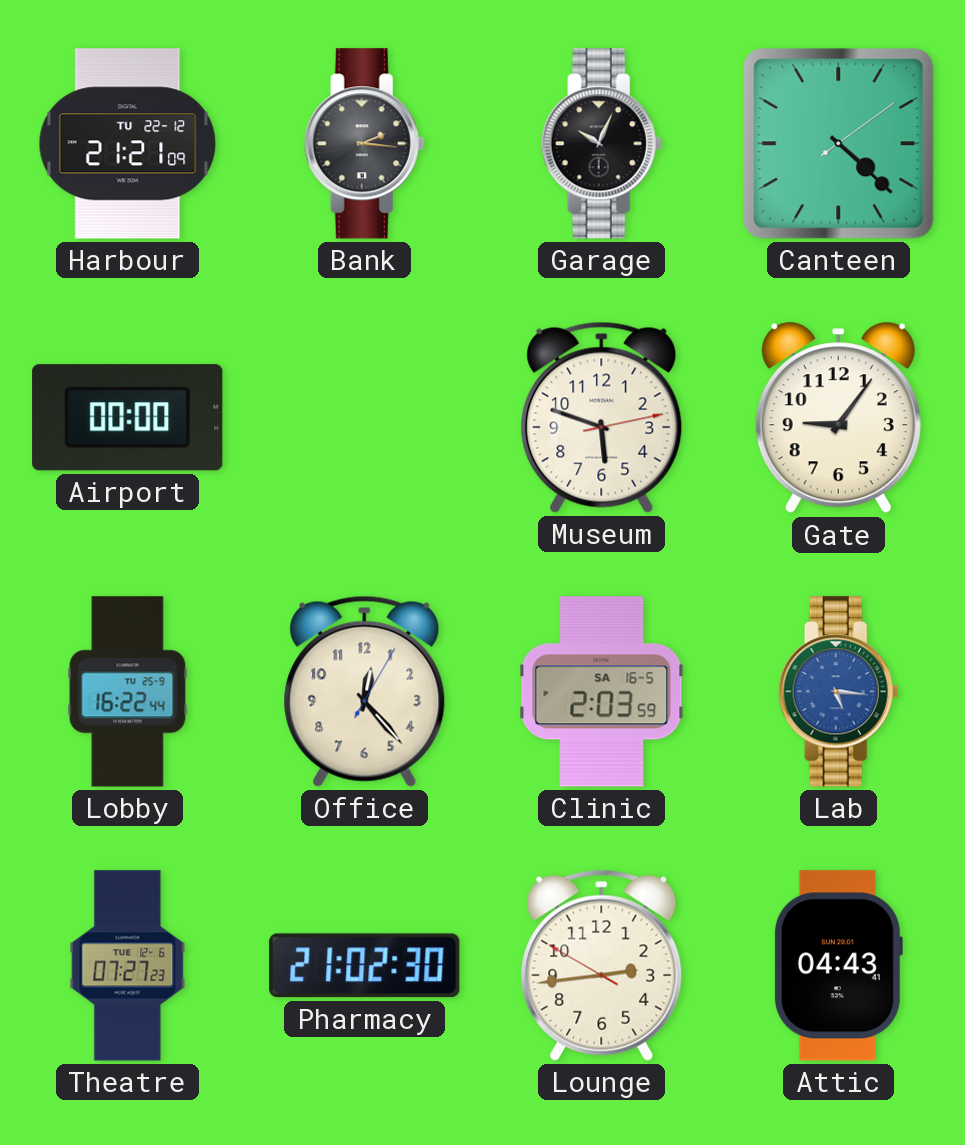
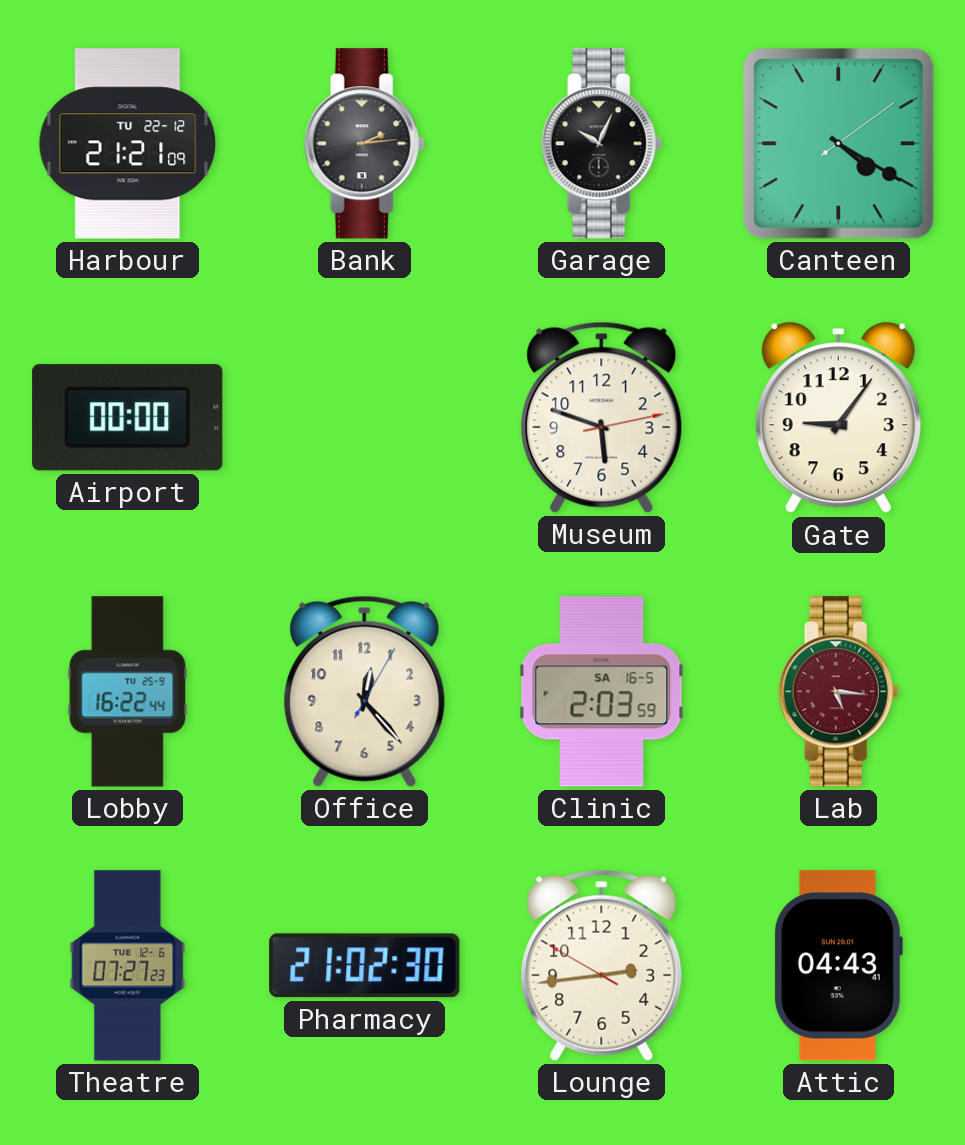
Bank: 2:16 -> 2:14 (364, 144)
Canteen: 4:22 -> 4:20 (839, 144)
Lab dial: blue -> burgundy (838, 692)
